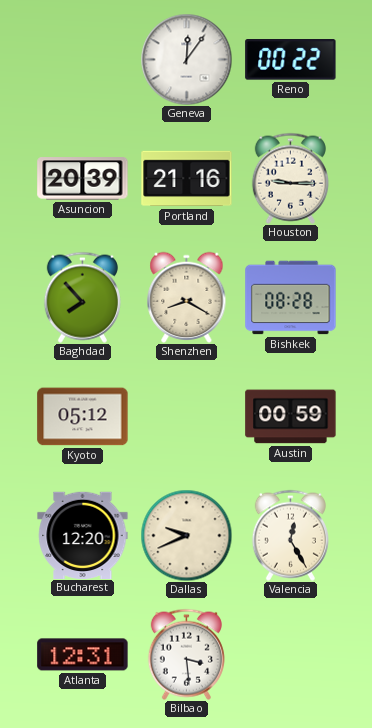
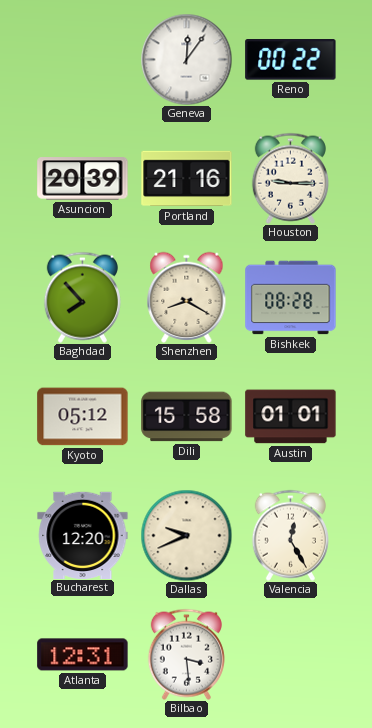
Dili: none -> 15:58 (187, 417)
Austin: 00:59 -> 01:01 (291, 417)
